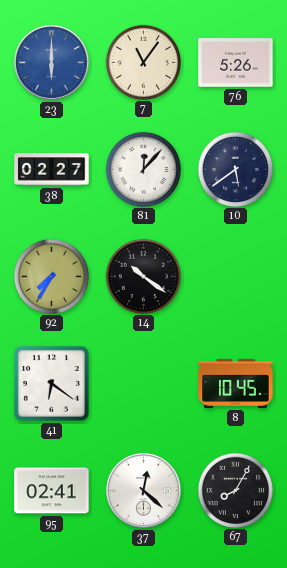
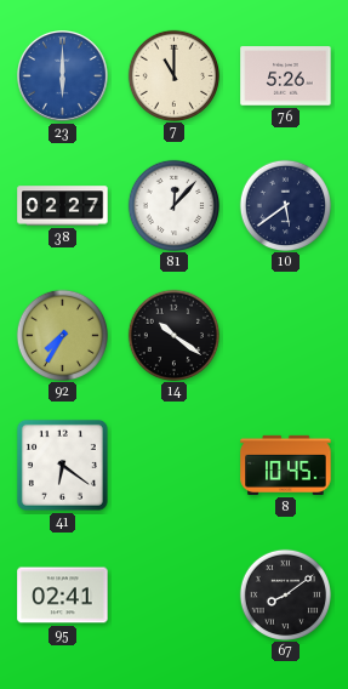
7: 11:06 -> 11:00 (173, 75)
37: 12:22 -> none (144, 491)
67: 8:05 -> 8:09 (285, 594)
